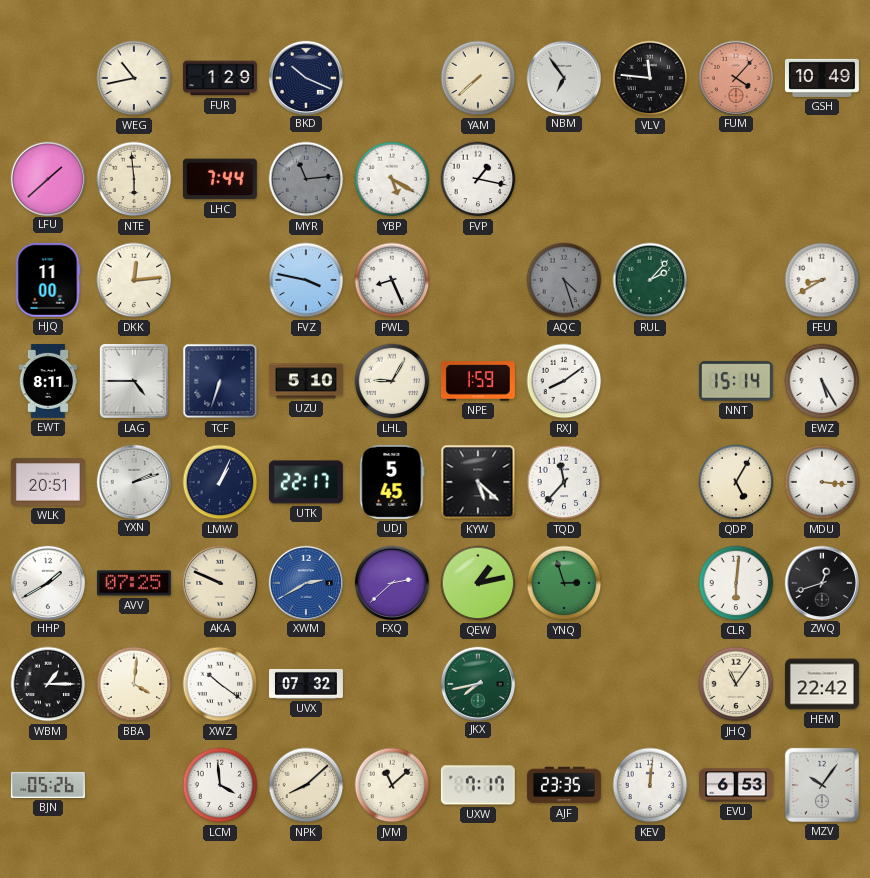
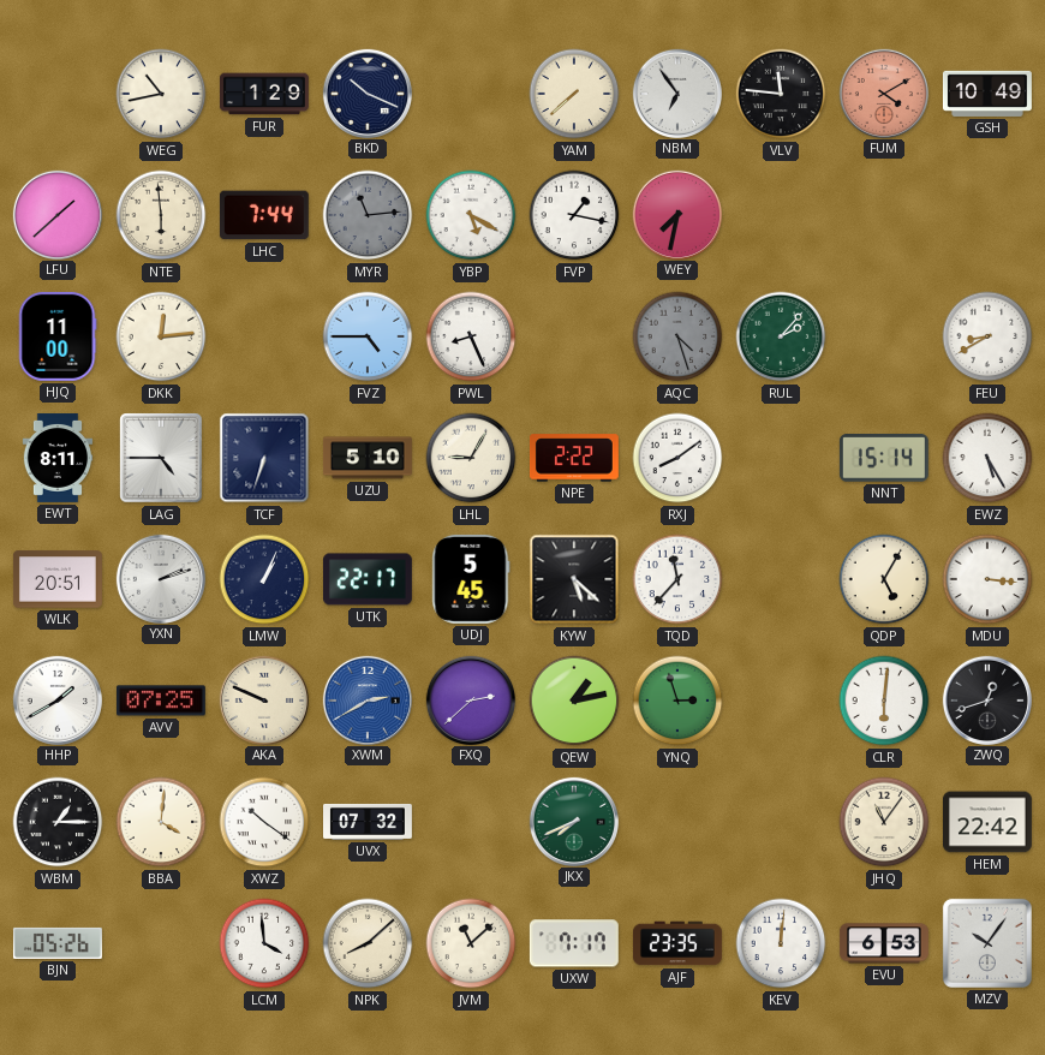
FUM: 4:07 -> 4:10 (883, 93)
WEY: none -> 7:32 (676, 214)
FVZ: 3:47 -> 4:45 (368, 336)
NPE: 1:59 -> 2:22 (574, 458)
JKX: 7:43 -> 7:41 (573, 821)
